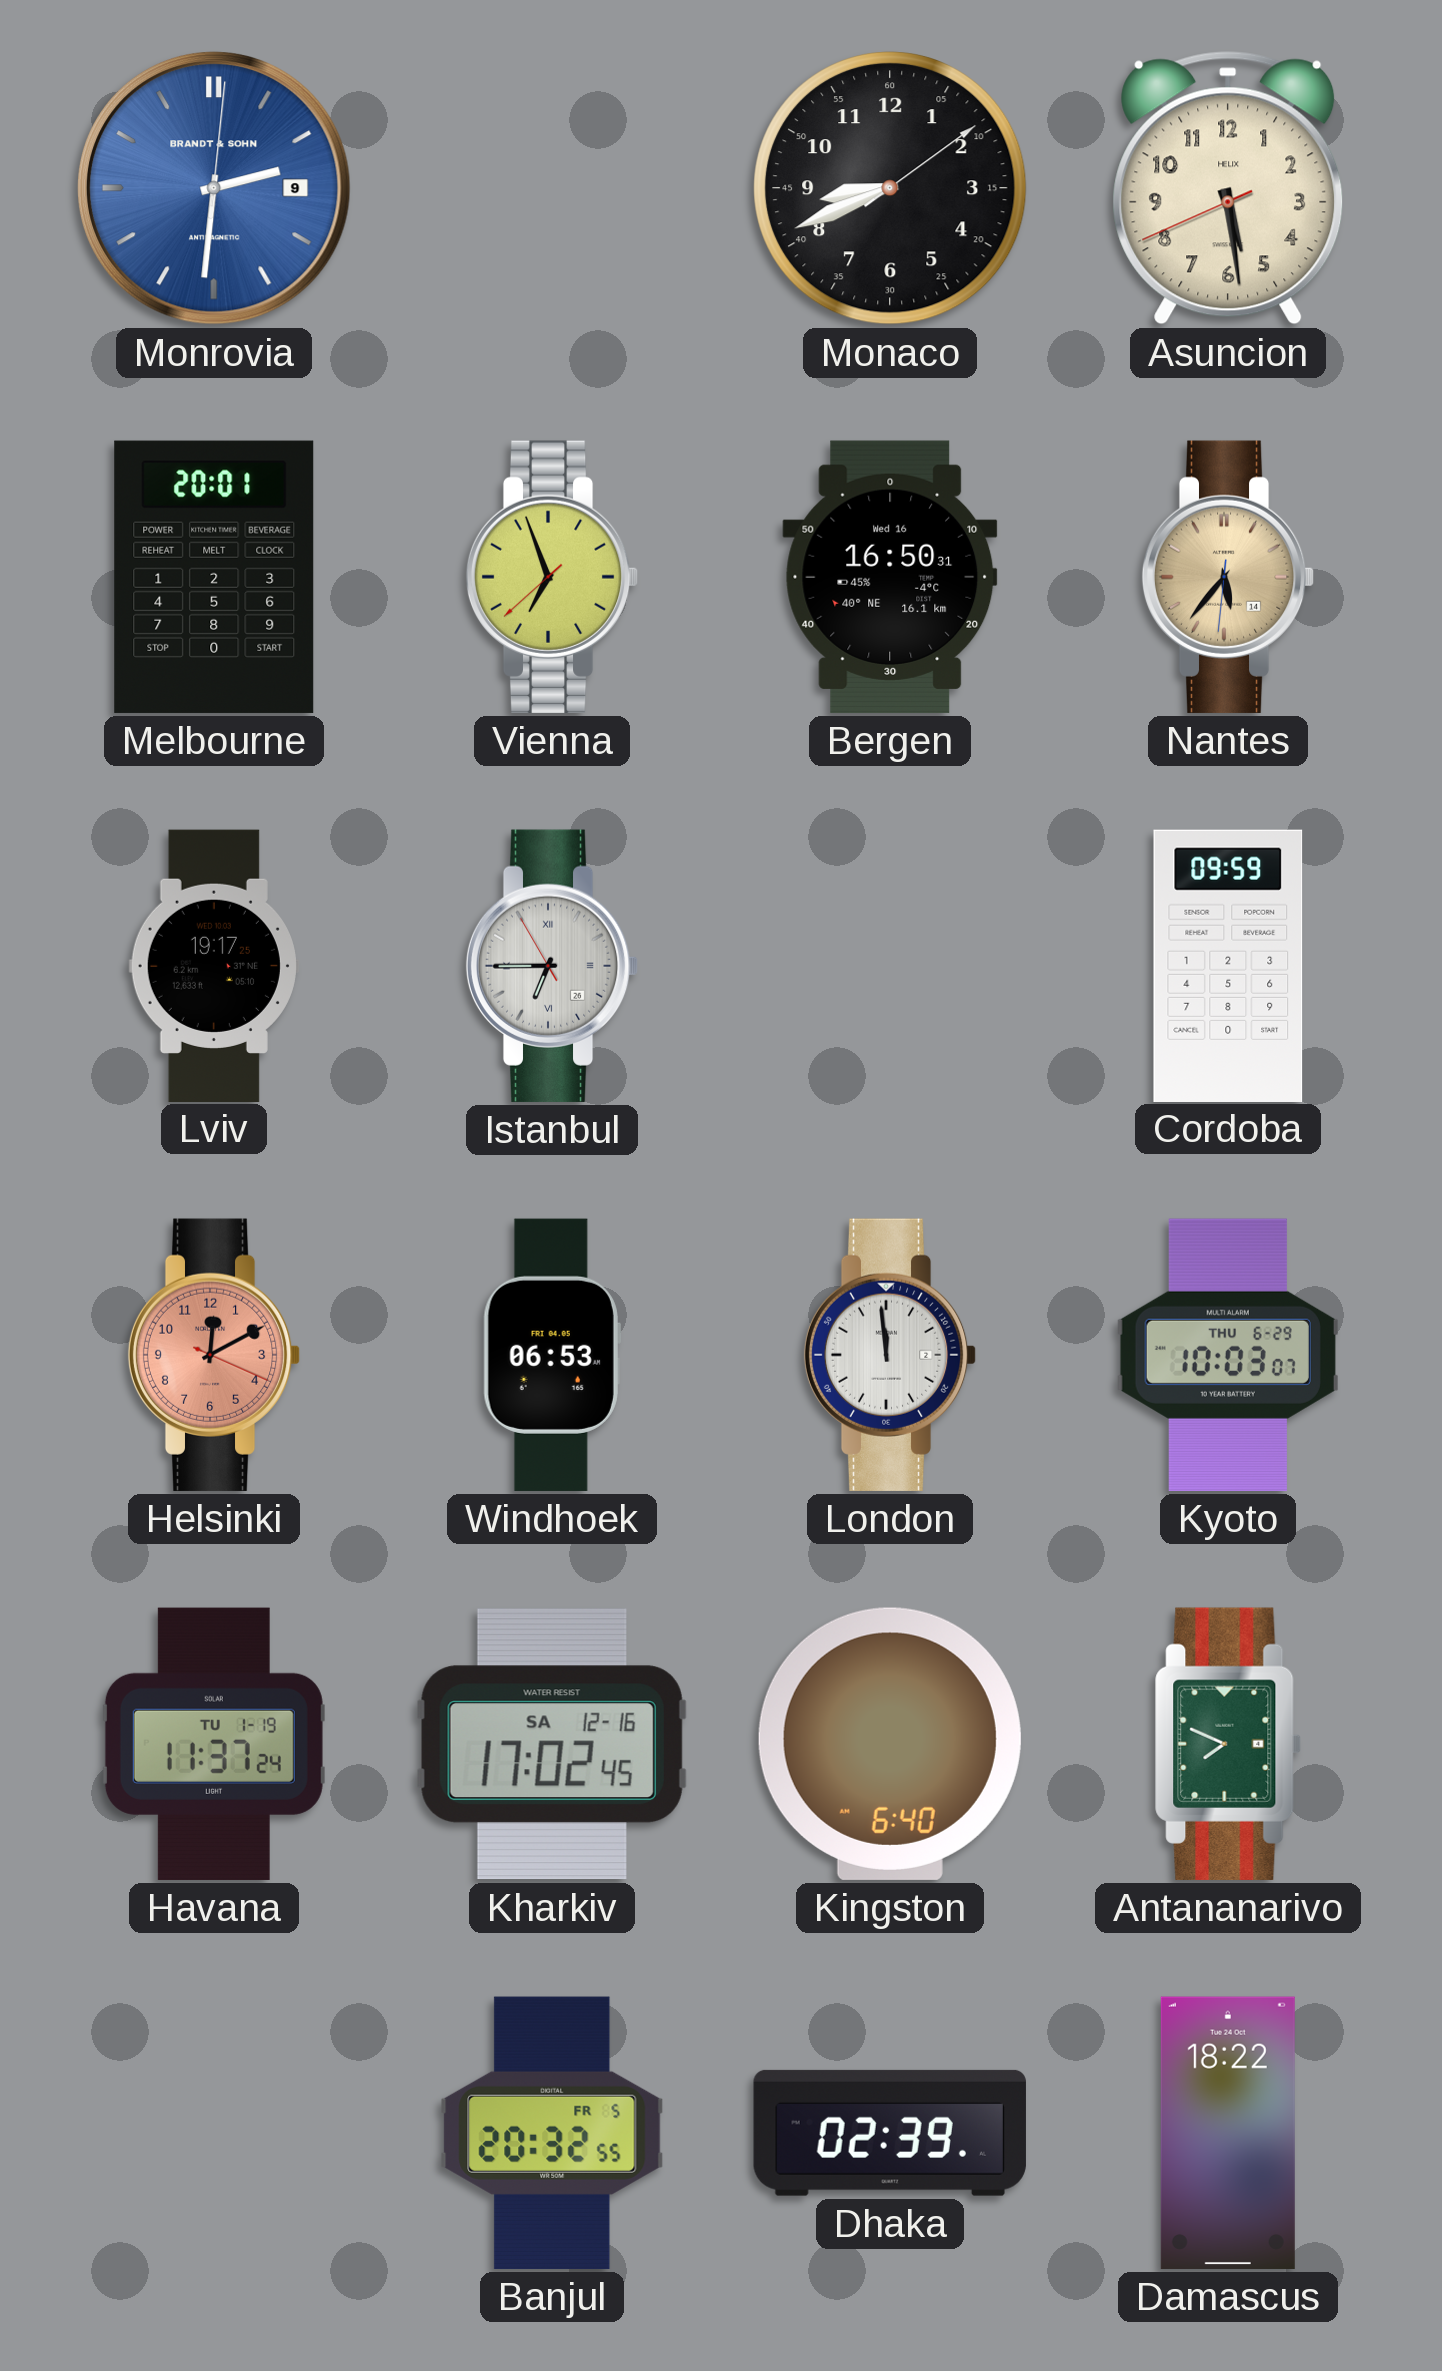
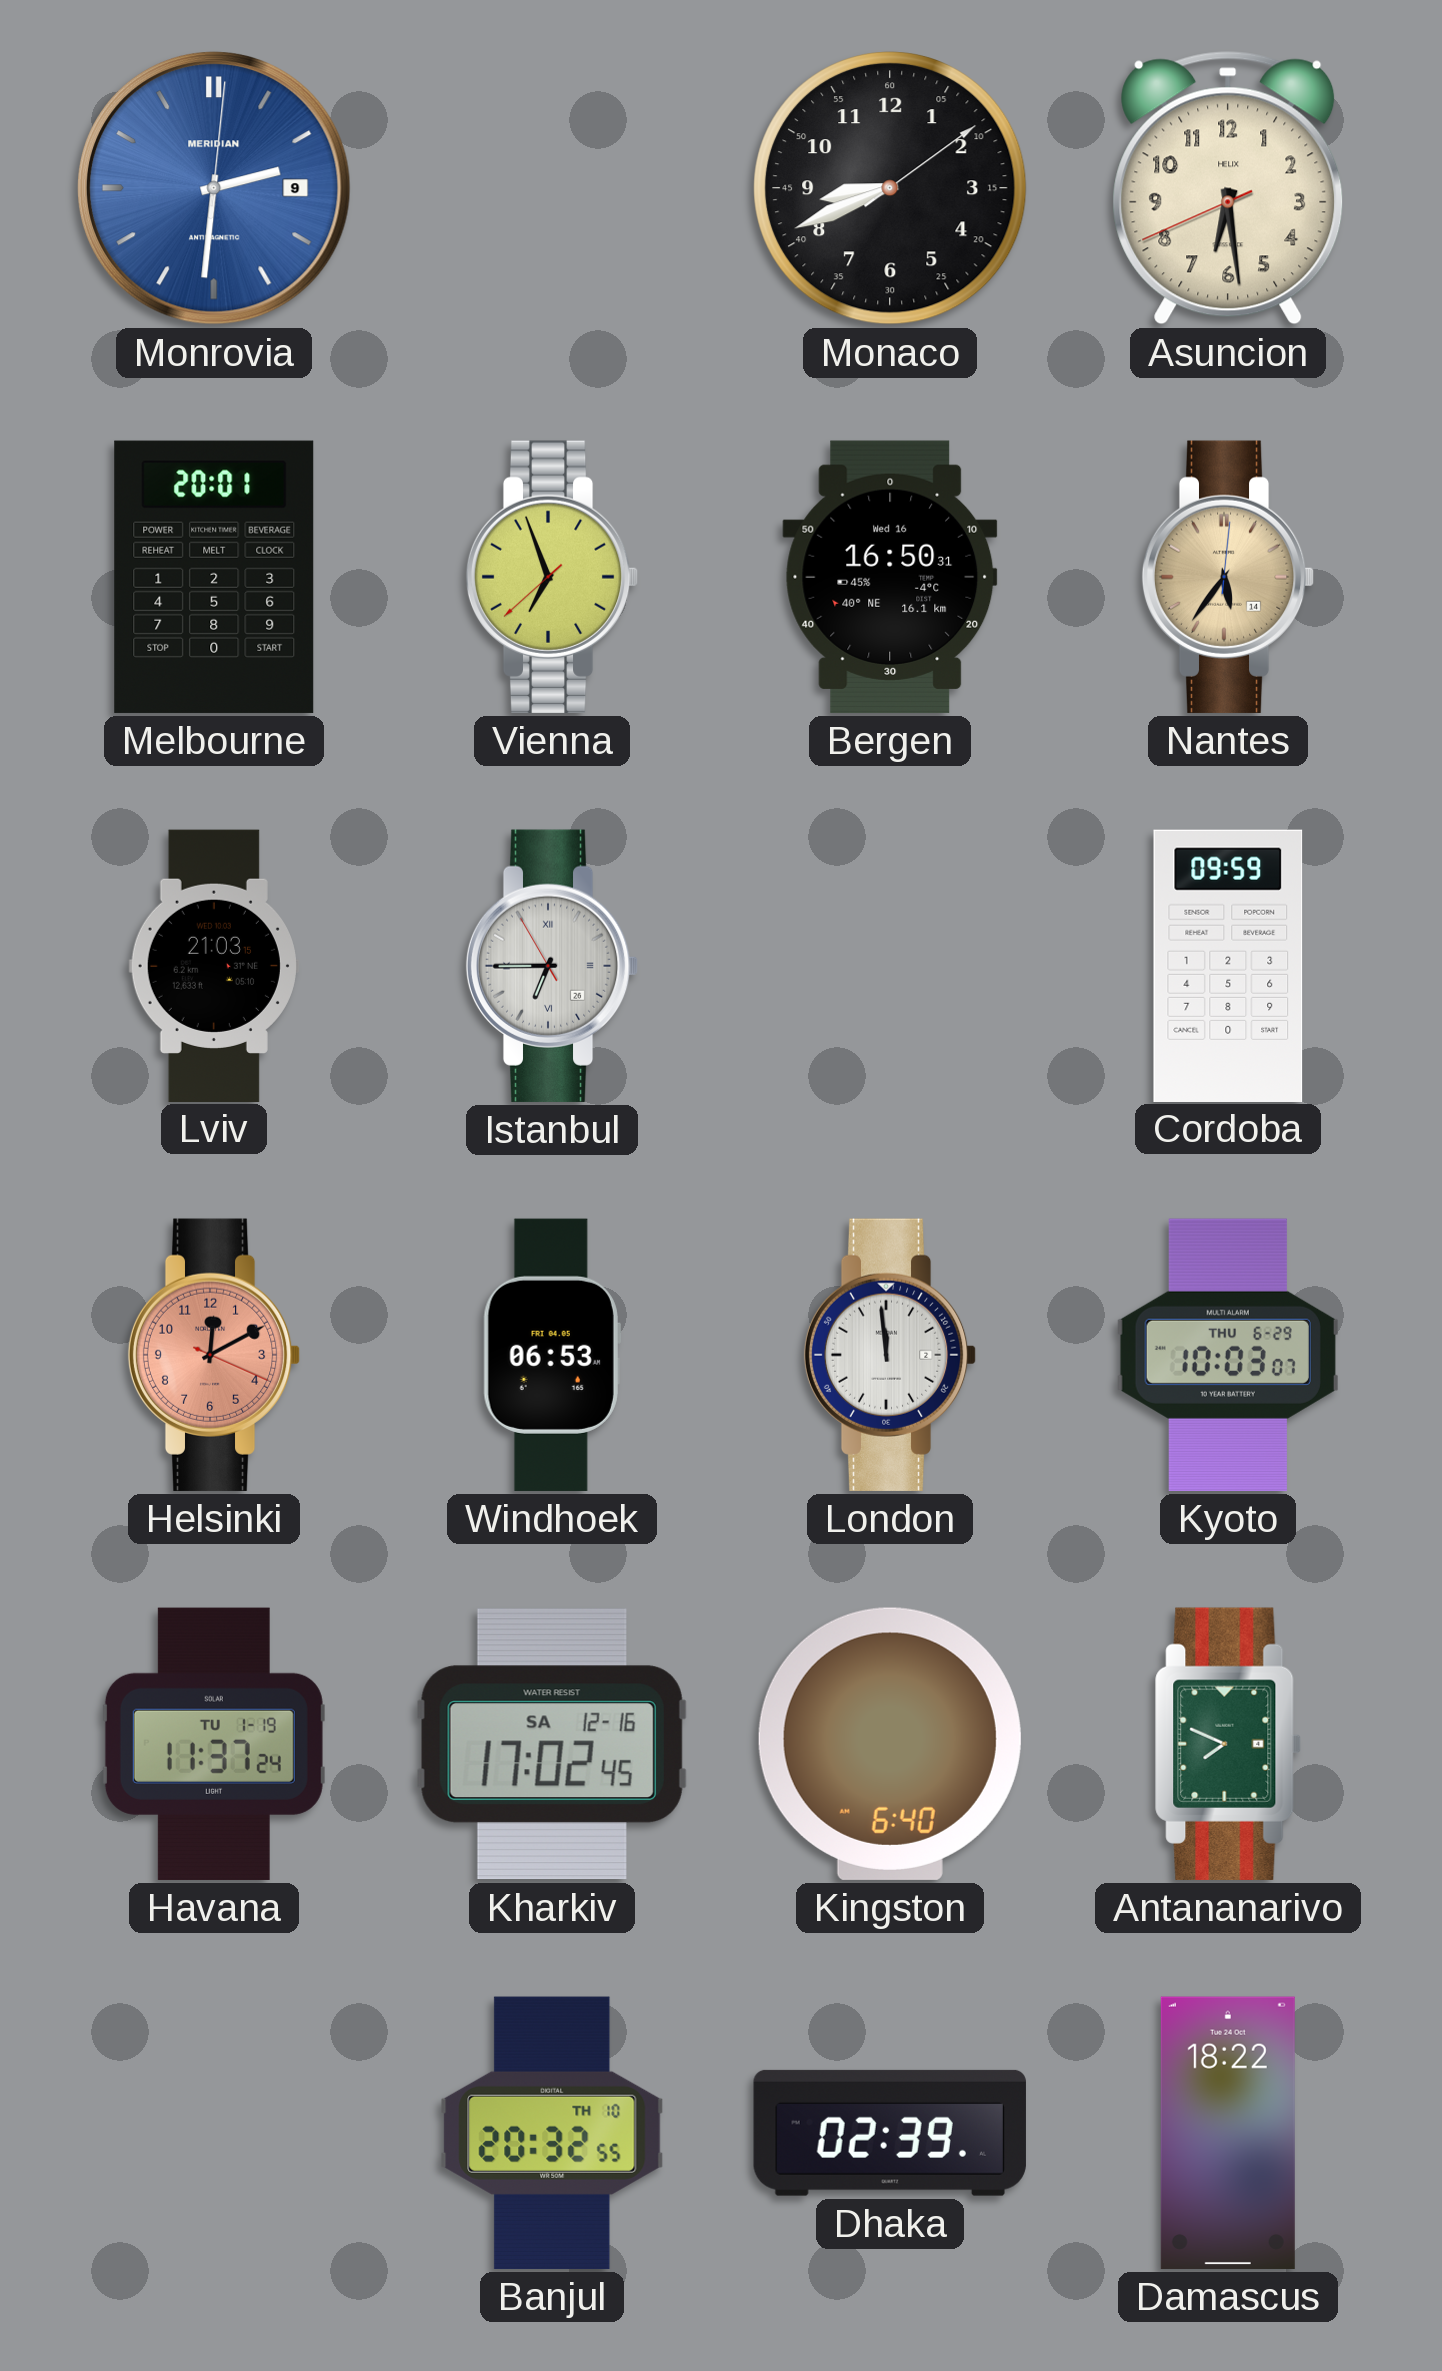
Monrovia brand: BRANDT & SOHN -> MERIDIAN (215, 189)
Asuncion: 5:28 -> 6:28 (1228, 188)
Nantes: 5:36:31 -> 5:36:01 (1228, 577)
Lviv: 19:17 -> 21:03 (214, 965)
Banjul date: FR 5 -> TH 10 (552, 2133)
